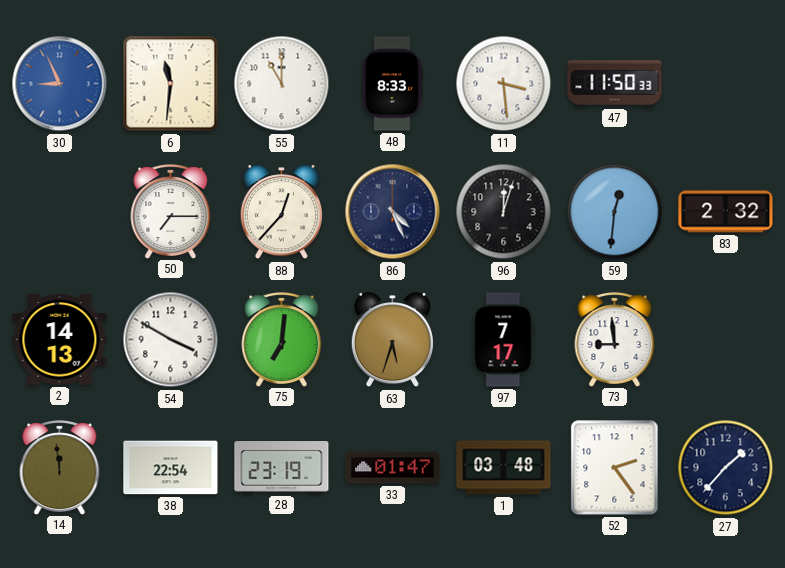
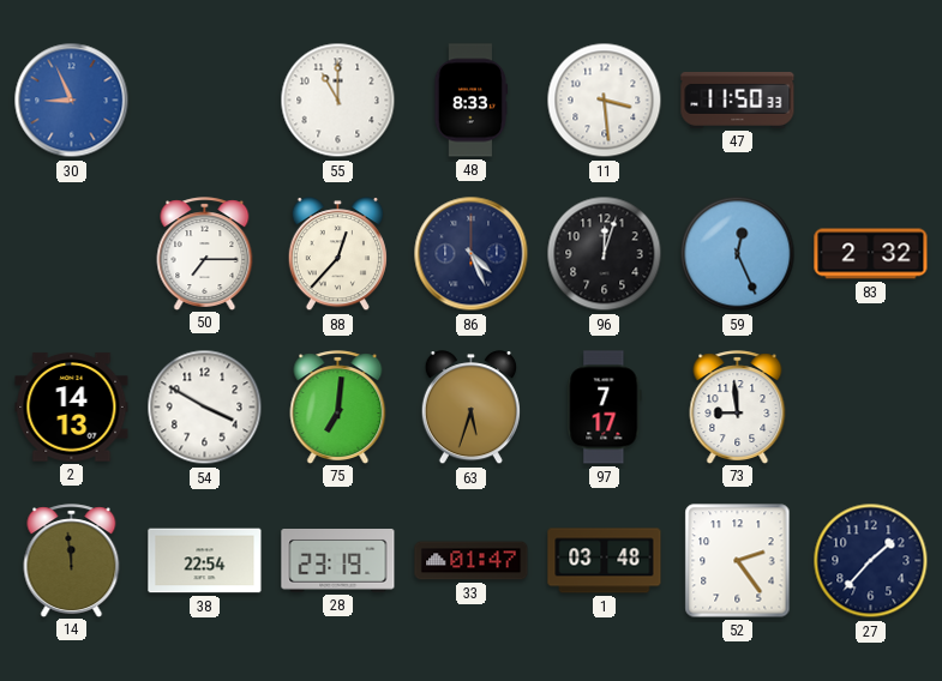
6: 11:31 -> none (171, 84)
59: 12:31 -> 12:26 (738, 254)
